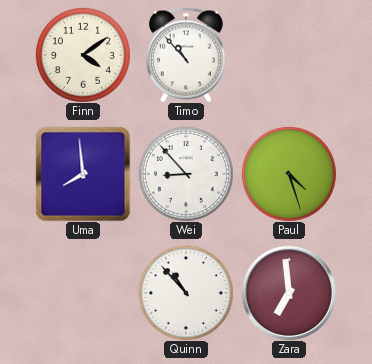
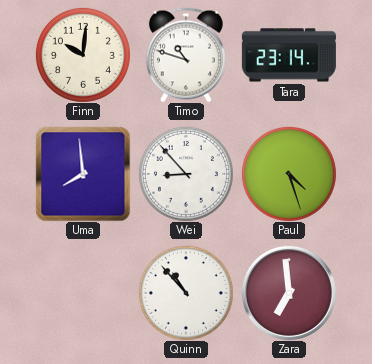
Finn: 4:09 -> 10:01 (83, 55)
Timo: 10:53 -> 10:48 (186, 55)
Tara: none -> 23:14 (289, 55)
